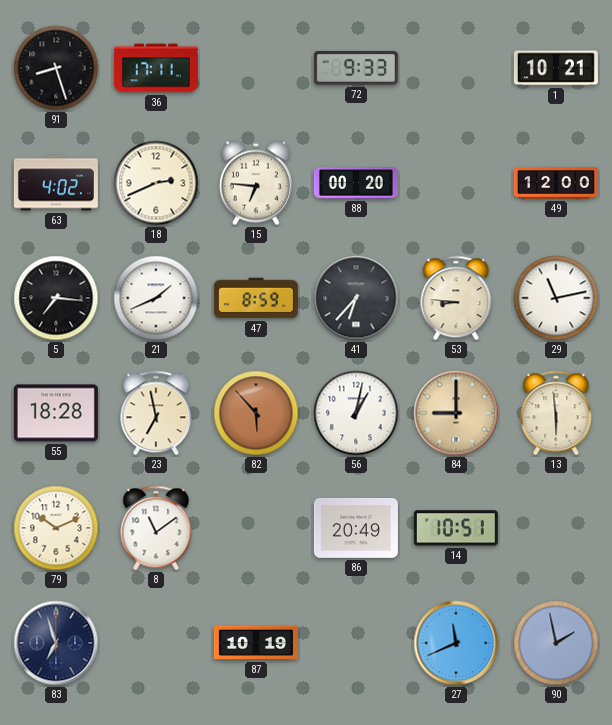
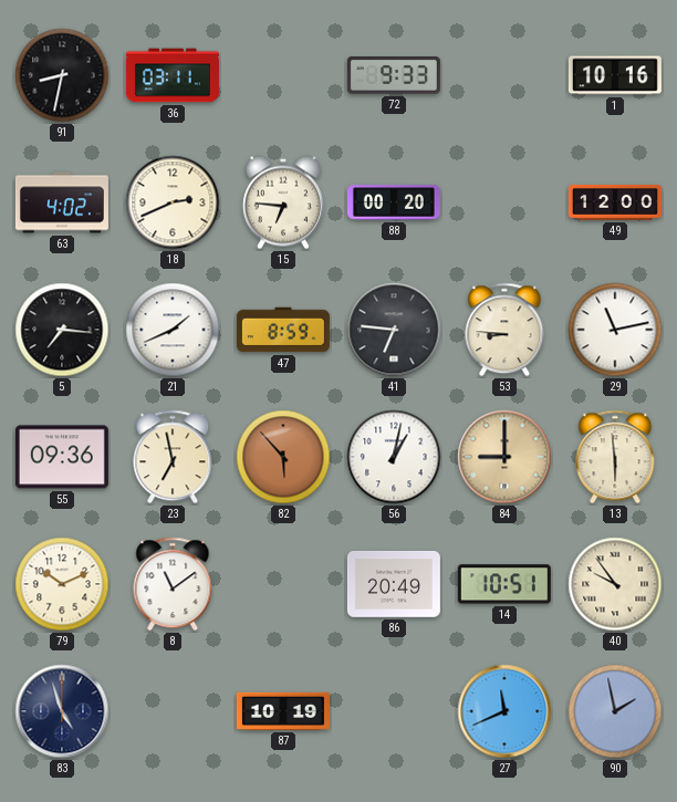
91: 8:27 -> 8:32 (62, 75)
36: 17:11 -> 03:11 (173, 75)
1: 10:21 -> 10:16 (615, 75)
41: 6:37 -> 6:46 (394, 330)
55: 18:28 -> 09:36 (62, 457)
40: none -> 9:54 (615, 584)
83: 6:57 -> 4:57 (62, 711)
